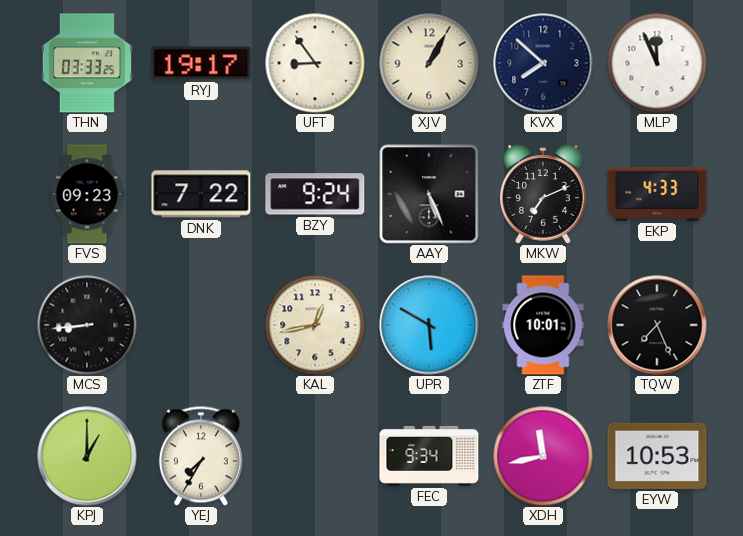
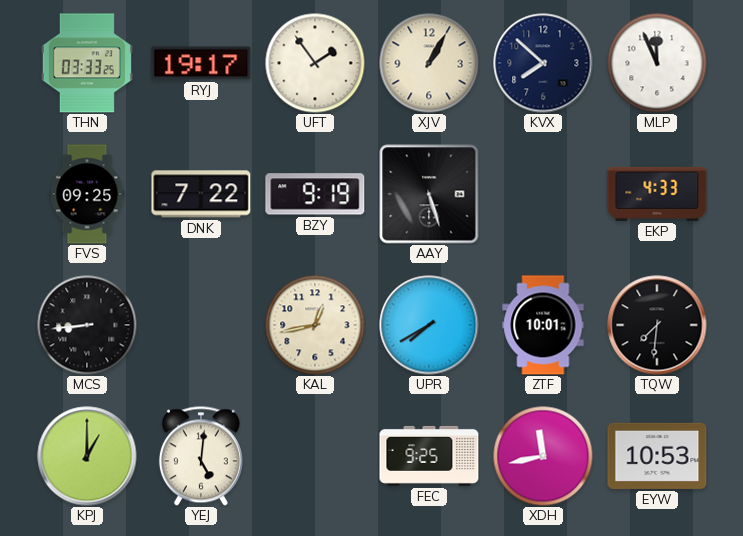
UFT: 8:54 -> 1:54 (315, 63)
FVS: 09:23 -> 09:25 (87, 194)
BZY: 9:24 -> 9:19 (315, 194)
AAY: 5:26 -> 5:27 (429, 194)
MKW: 7:11 -> none (543, 194)
UPR: 5:50 -> 7:40 (429, 325)
TQW: 7:26 -> 7:31 (657, 325)
YEJ: 7:35 -> 5:01 (201, 456)
FEC: 9:34 -> 9:25 (429, 456)
